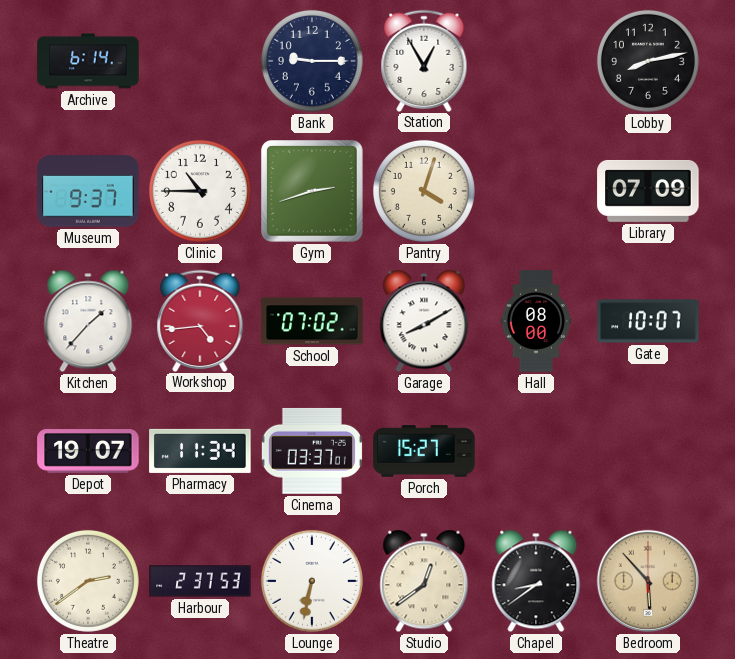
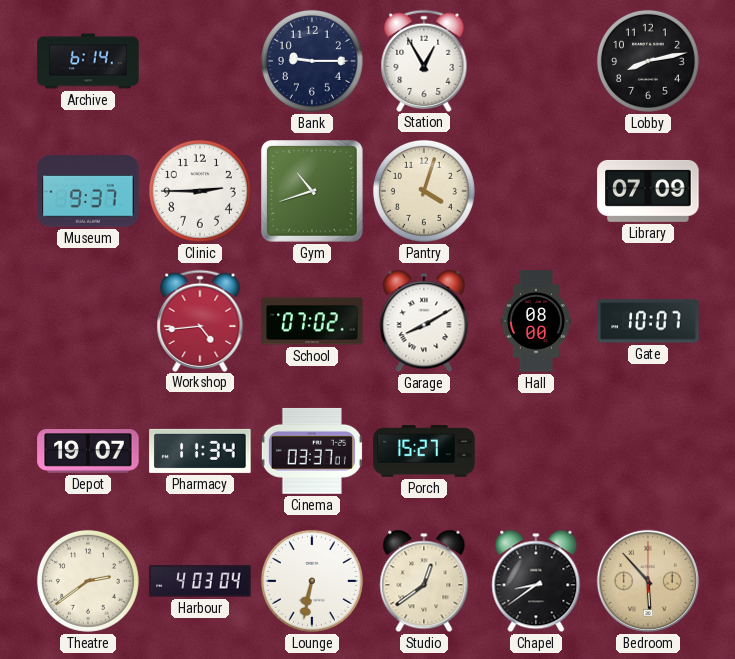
Clinic: 10:45 -> 2:45 (200, 191)
Gym: 2:42 -> 10:42 (312, 191)
Kitchen: 1:37 -> none (88, 321)
Harbour: 2:37 -> 4:03 (200, 581)
